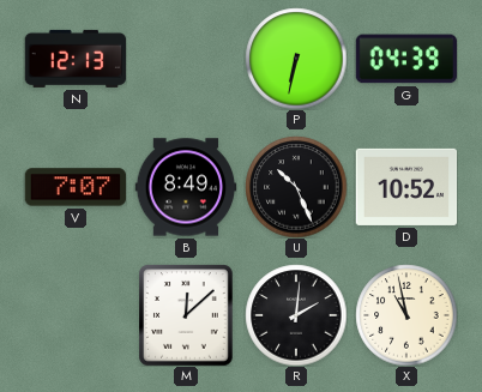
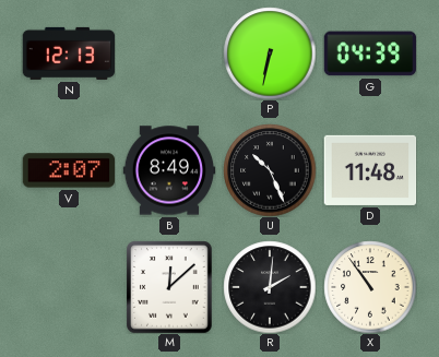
V: 7:07 -> 2:07 (69, 170)
D: 10:52 -> 11:48 (370, 170)
X: 10:58 -> 10:54 (370, 287)
